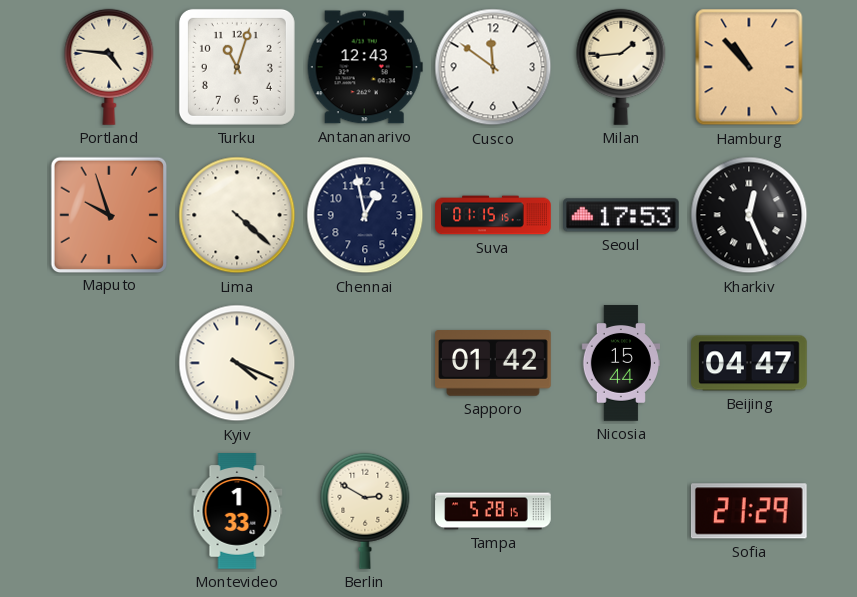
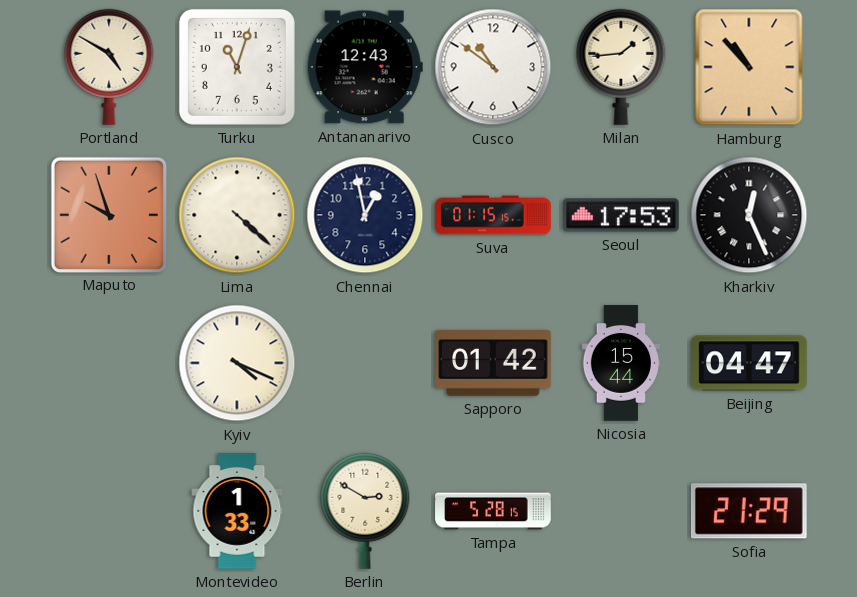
Portland: 4:46 -> 4:50 (109, 67)
Cusco: 11:51 -> 10:51 (493, 67)
